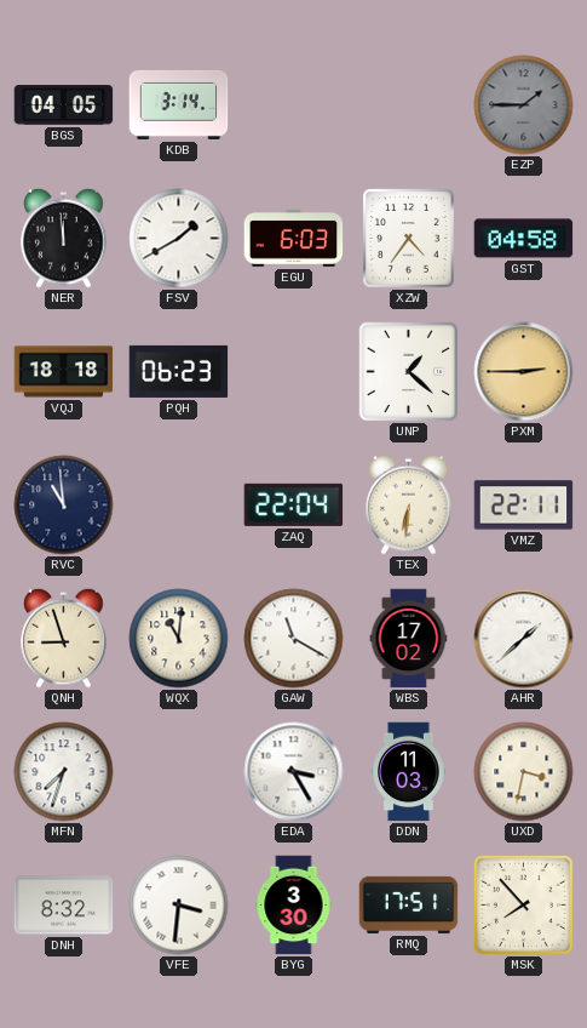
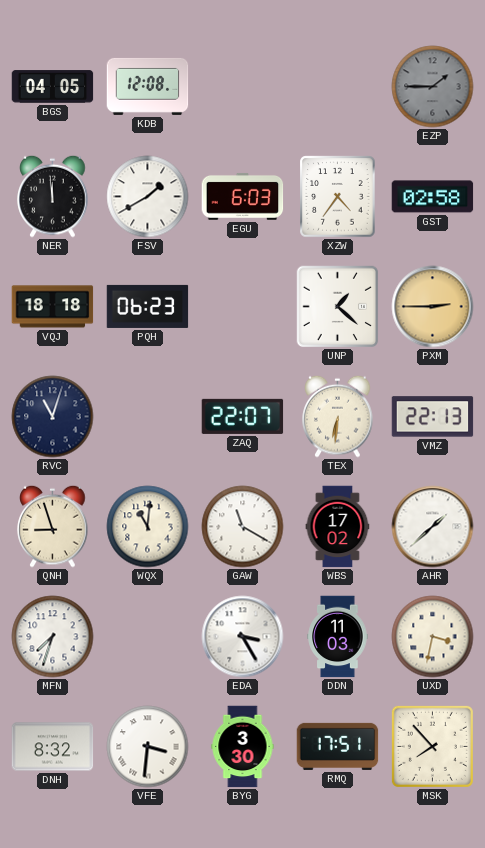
KDB: 3:14 -> 12:08 (148, 86)
GST: 04:58 -> 02:58 (433, 197)
RVC: 10:59 -> 11:03 (53, 417)
ZAQ: 22:04 -> 22:07 (243, 416)
VMZ: 22:11 -> 22:13 (433, 417)
